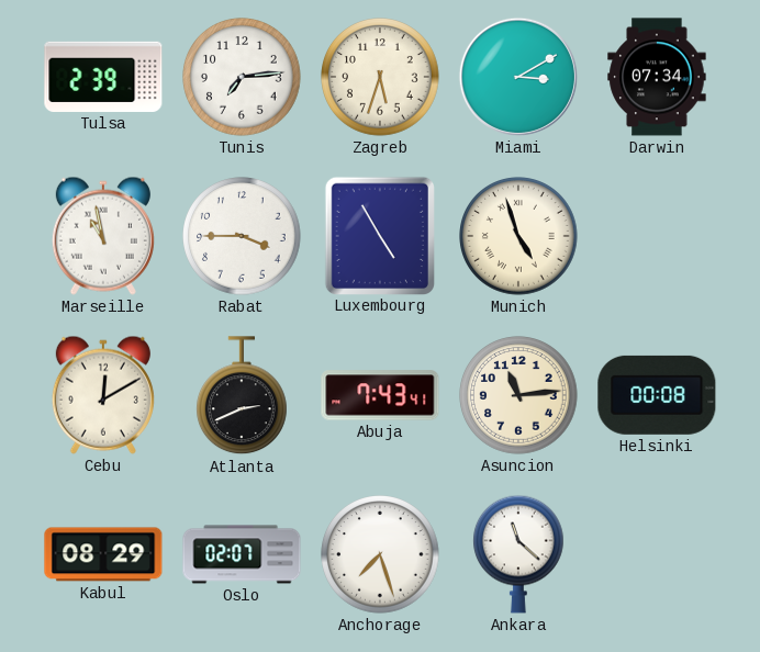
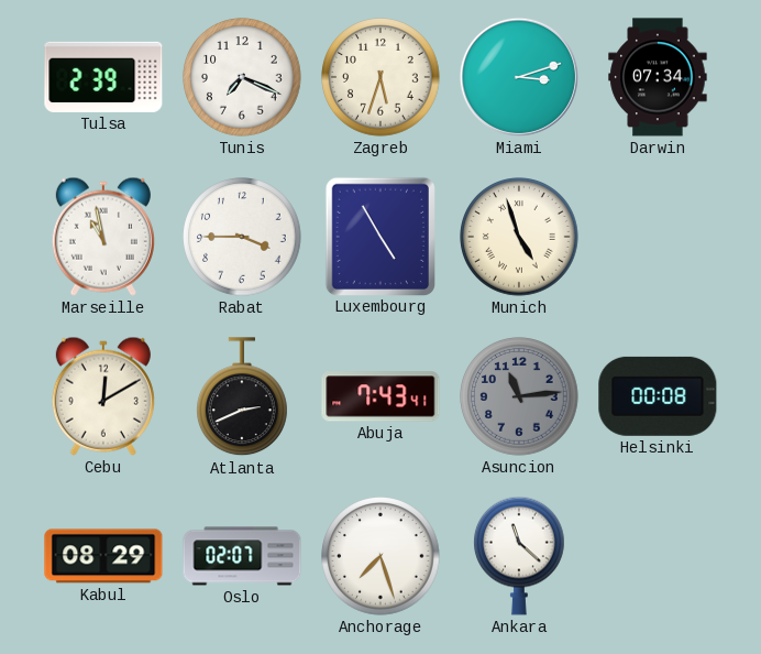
Tunis: 7:14 -> 7:19 (242, 77)
Miami: 3:10 -> 3:12 (519, 77)
Asuncion dial: cream -> grey (519, 396)
